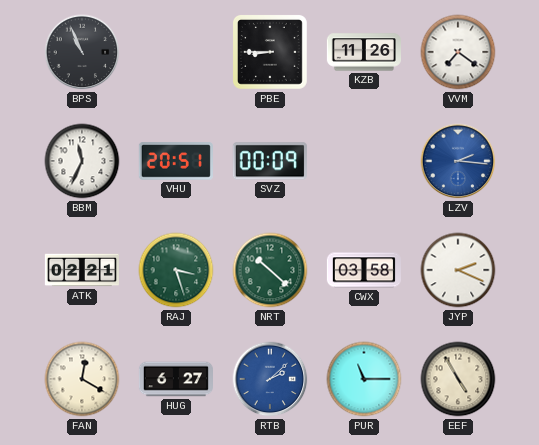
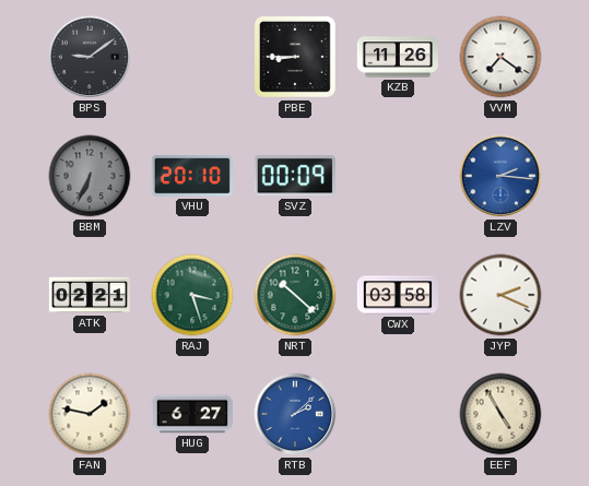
BPS: 10:56 -> 9:09 (90, 57)
BBM: 11:34 -> 6:34 (90, 176)
BBM dial: white -> grey (90, 176)
VHU: 20:51 -> 20:10 (192, 176)
FAN: 12:20 -> 1:47 (90, 414)
PUR: 11:15 -> none (364, 379)
